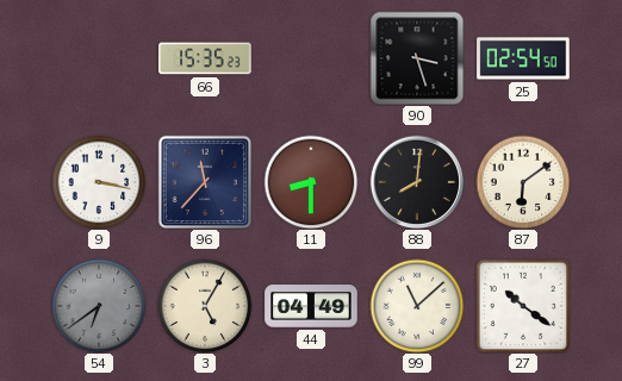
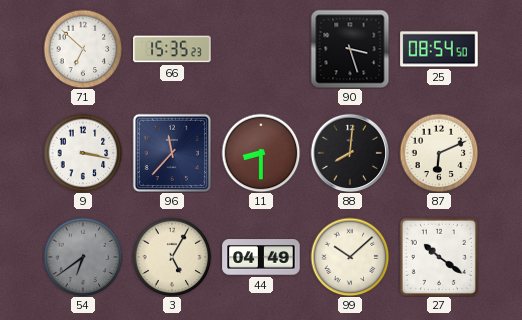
71: none -> 6:52 (83, 49)
25: 02:54 -> 08:54 (439, 49)
87: 6:09 -> 6:11 (439, 153)
99: 11:08 -> 10:08 (350, 257)
